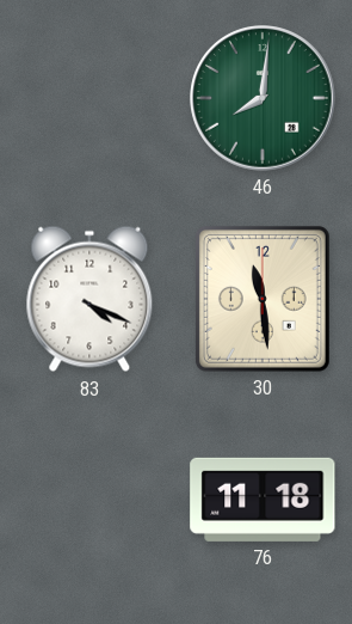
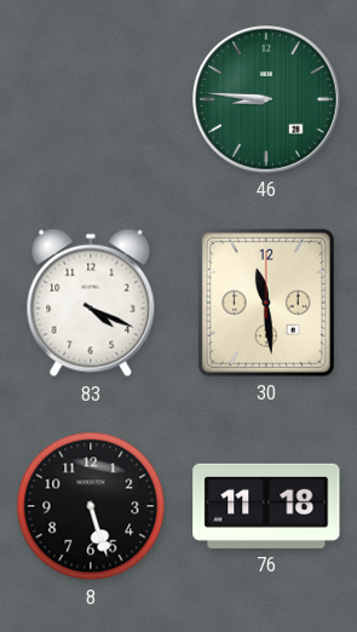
46: 8:01 -> 8:46 (266, 99)
8: none -> 5:27 (91, 506)
